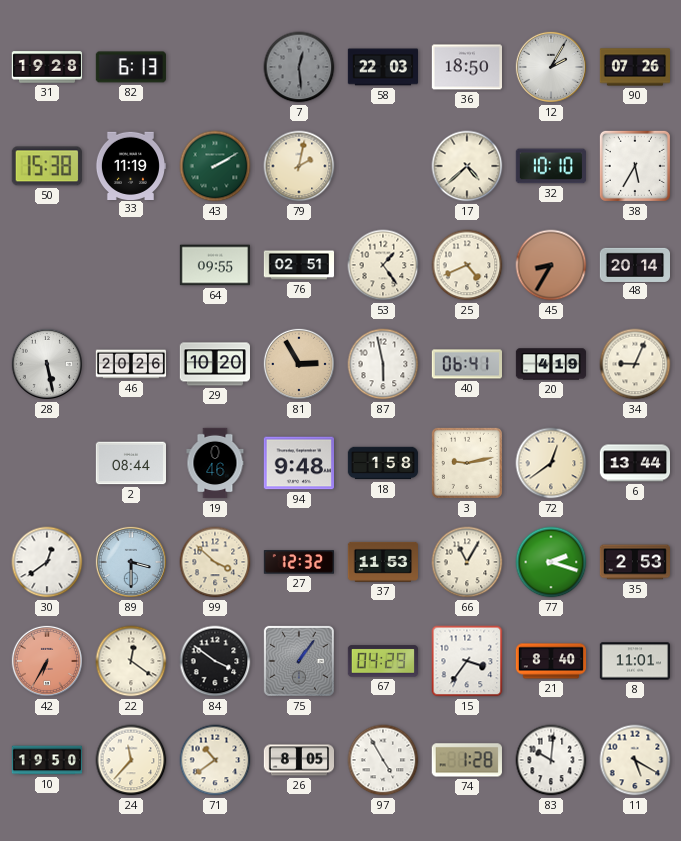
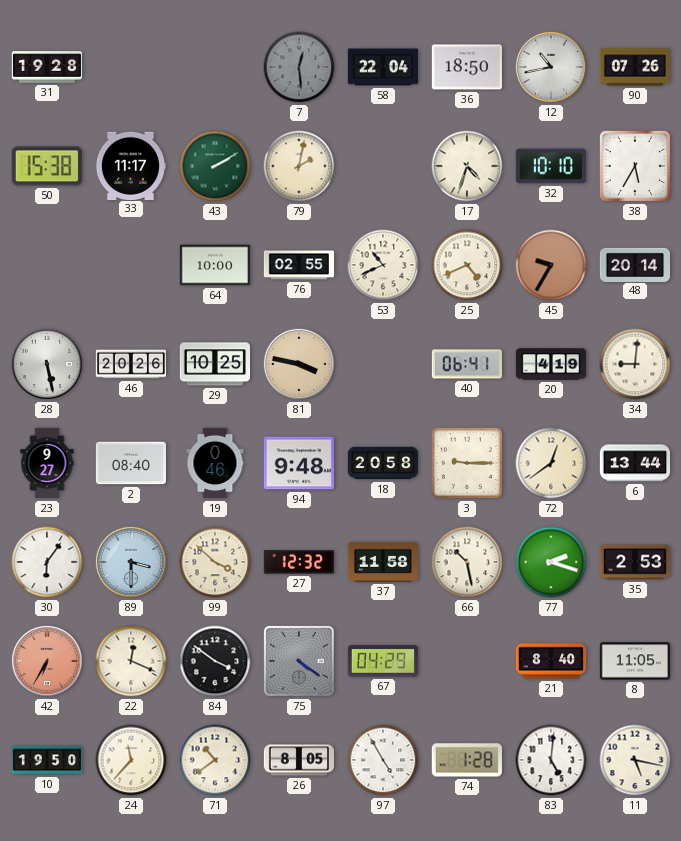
82: 6:13 -> none (131, 67)
58: 22:03 -> 22:04 (382, 67)
12: 2:05 -> 10:43 (551, 67)
33: 11:19 -> 11:17 (130, 165)
17: 4:38 -> 4:33 (467, 166)
64: 09:55 -> 10:00 (214, 265)
76: 02:51 -> 02:55 (299, 265)
53: 1:24 -> 10:41 (383, 265)
45: 8:35 -> 9:35 (551, 265)
29: 10:20 -> 10:25 (214, 364)
81: 2:55 -> 3:47 (299, 364)
87: 5:58 -> none (383, 364)
34: 9:04 -> 9:01 (635, 364)
23: none -> 9:27 (47, 463)
2: 08:44 -> 08:40 (130, 463)
18: 1:58 -> 20:58 (383, 463)
3: 9:13 -> 9:15 (467, 463)
30: 12:39 -> 6:06 (47, 562)
37: 11:53 -> 11:58 (382, 562)
66: 11:05 -> 10:28 (467, 562)
22: 12:21 -> 12:19 (131, 661)
75: 1:06 -> 4:21 (299, 661)
15: 3:36 -> none (467, 661)
8: 11:01 -> 11:05 (634, 661)
83: 10:01 -> 5:01 (551, 760)
11: 5:20 -> 5:17 (635, 760)
